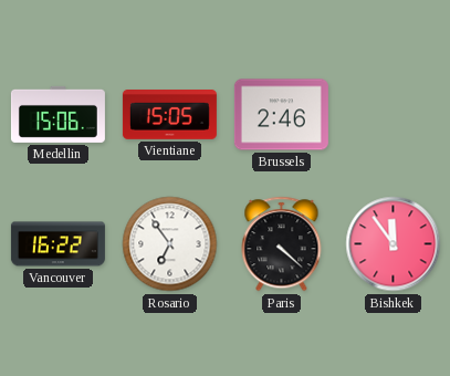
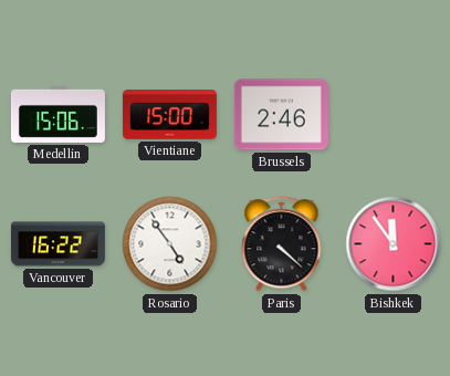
Vientiane: 15:05 -> 15:00 (169, 115)
Rosario: 6:54 -> 4:54 (170, 244)
